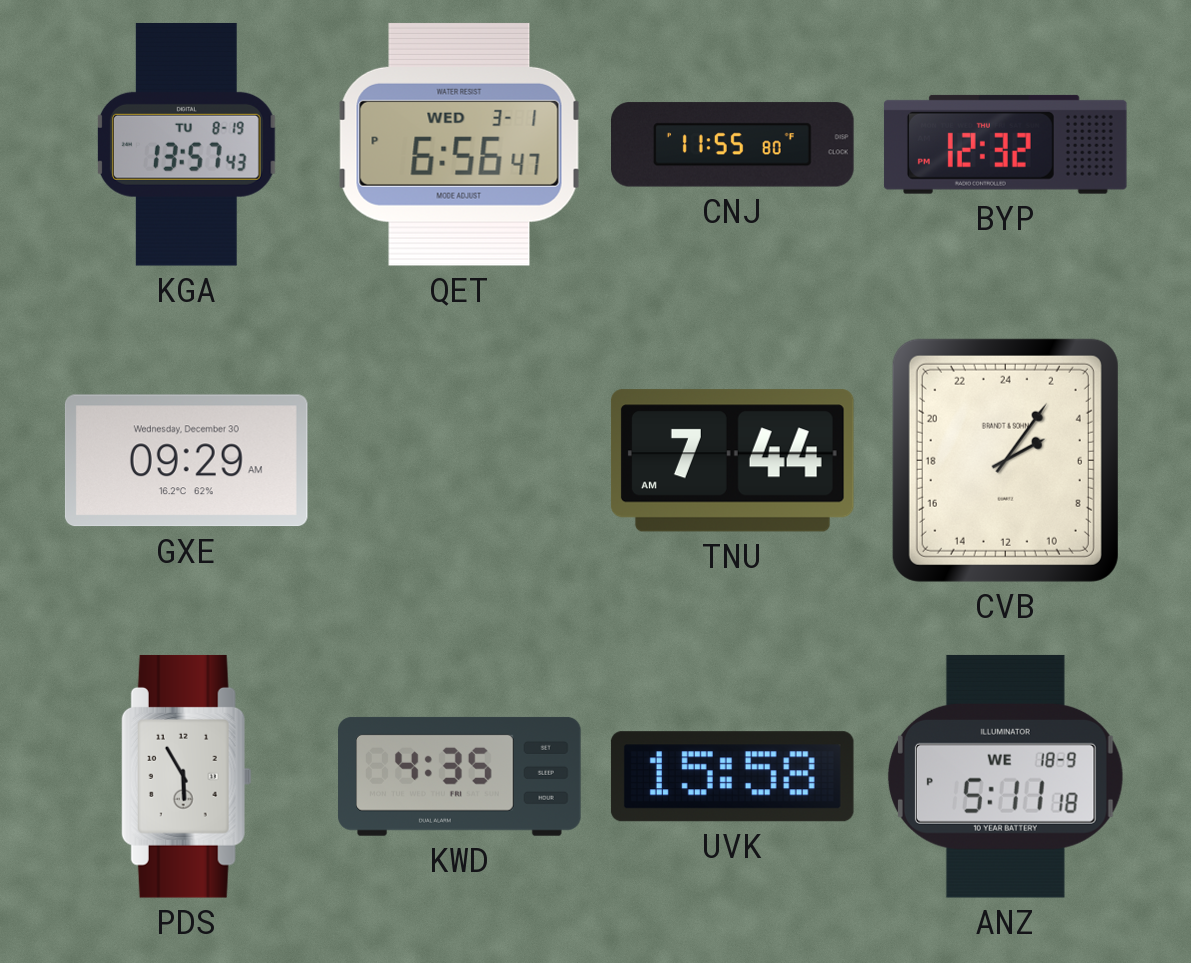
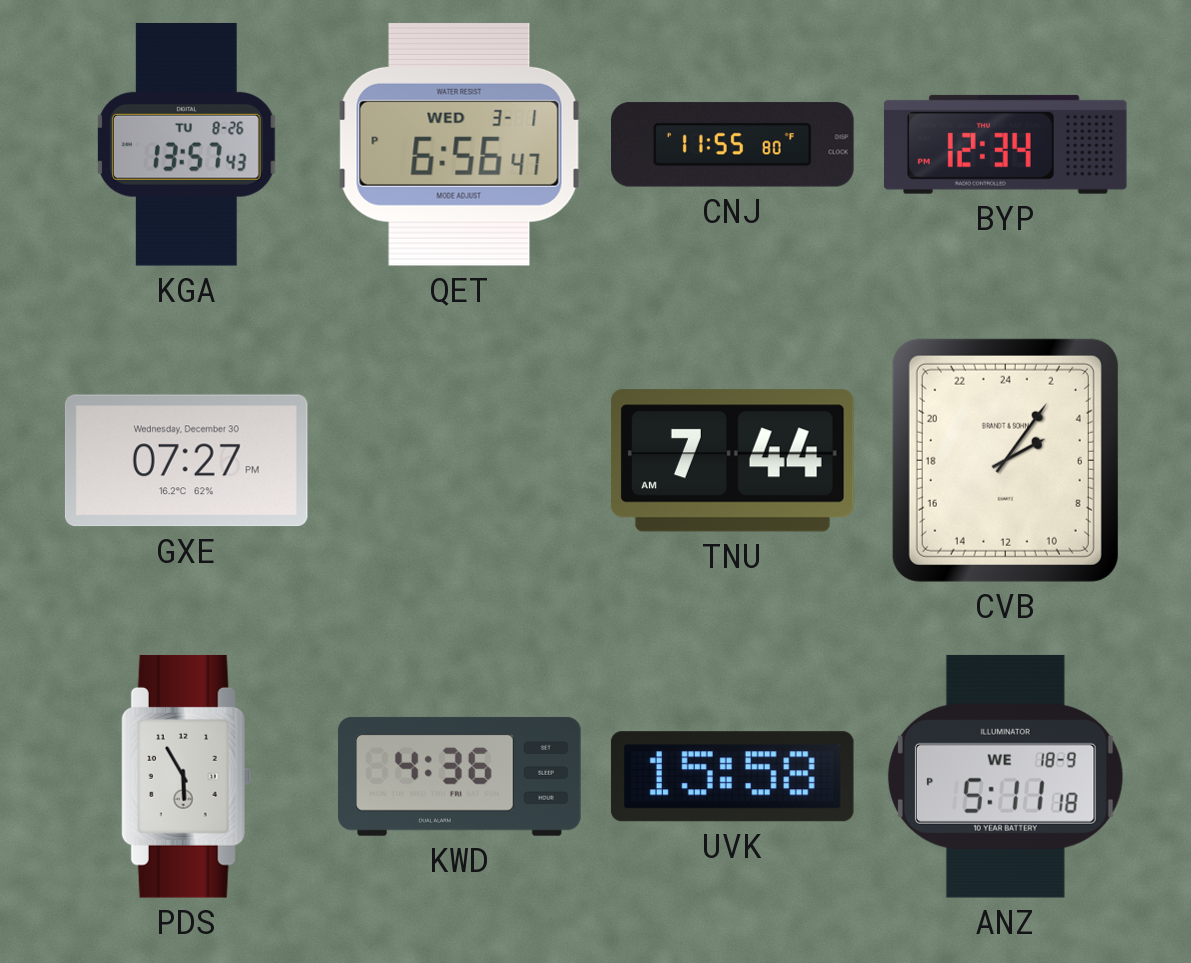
KGA date: TU 8-19 -> TU 8-26 (186, 144)
BYP: 12:32 -> 12:34 (1005, 144)
GXE: 09:29 -> 07:27 (186, 461)
KWD: 4:35 -> 4:36 (460, 776)
